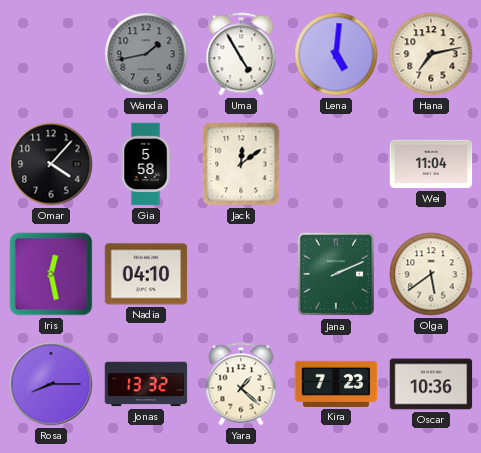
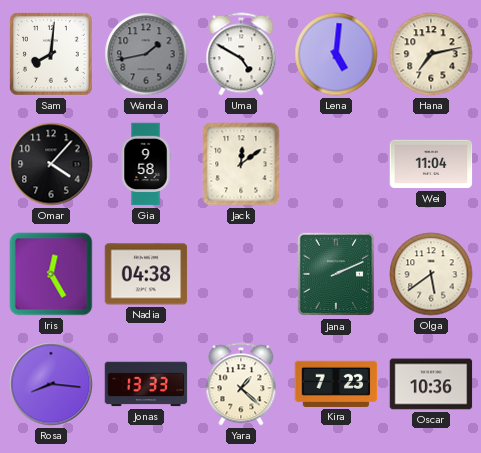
Sam: none -> 8:01 (52, 55)
Uma: 4:55 -> 4:50 (241, 54)
Gia: 5:58 -> 9:58 (146, 164)
Iris: 12:28 -> 12:25 (51, 274)
Nadia: 04:10 -> 04:38 (146, 274)
Rosa: 8:15 -> 8:16 (51, 384)
Jonas: 13:32 -> 13:33 (146, 384)
